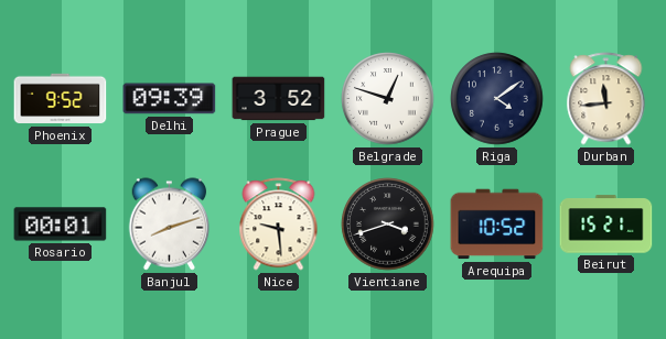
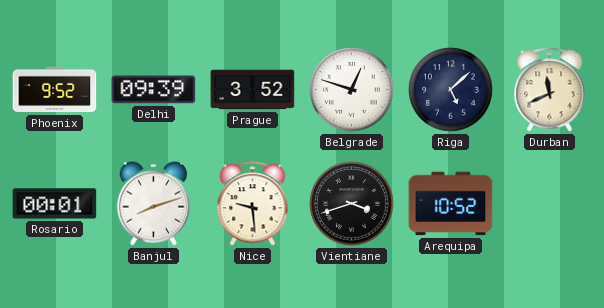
Riga: 4:09 -> 5:08 (451, 90)
Durban: 11:44 -> 11:41 (550, 90)
Beirut: 15:21 -> none (606, 225)
